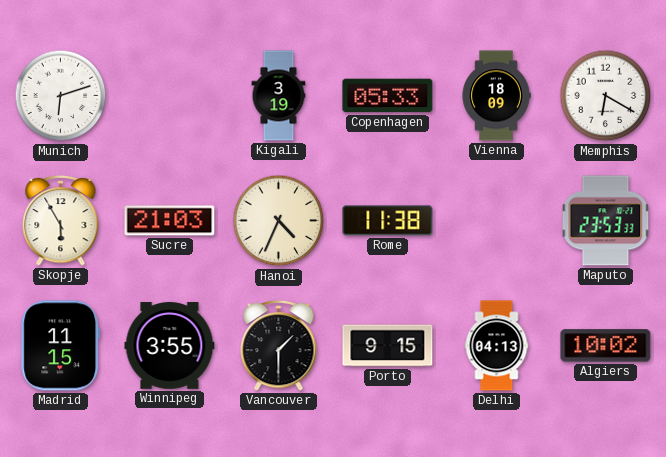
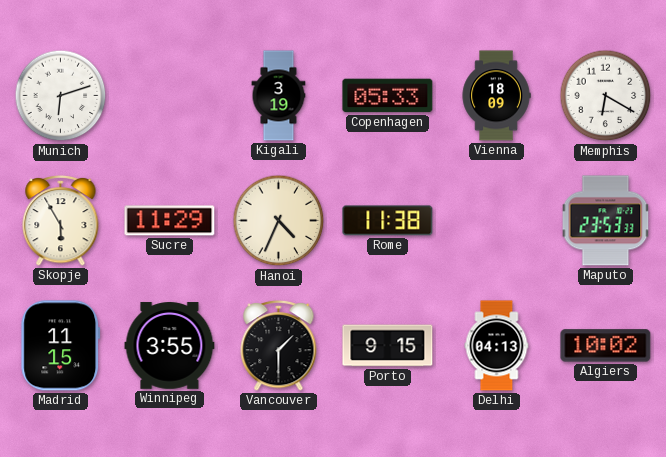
Sucre: 21:03 -> 11:29 (170, 221)
